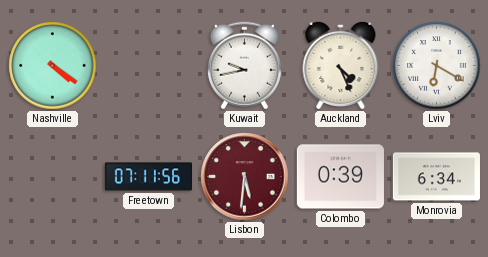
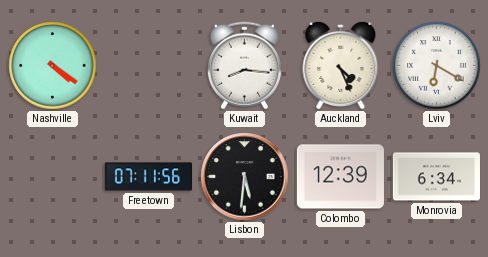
Kuwait: 9:43 -> 8:16 (244, 66)
Lisbon dial: burgundy -> black (245, 177)
Colombo: 0:39 -> 12:39 (340, 177)
